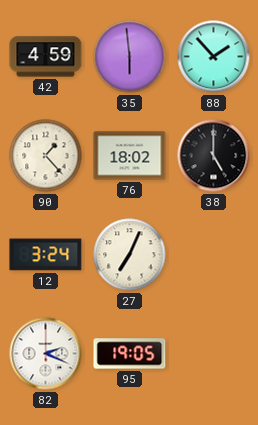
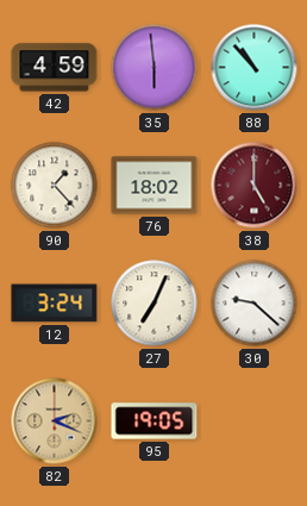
88: 1:53 -> 10:53 (255, 68)
38 dial: black -> burgundy (255, 186)
30: none -> 9:22 (255, 304)
82 dial: white -> champagne (55, 421)
